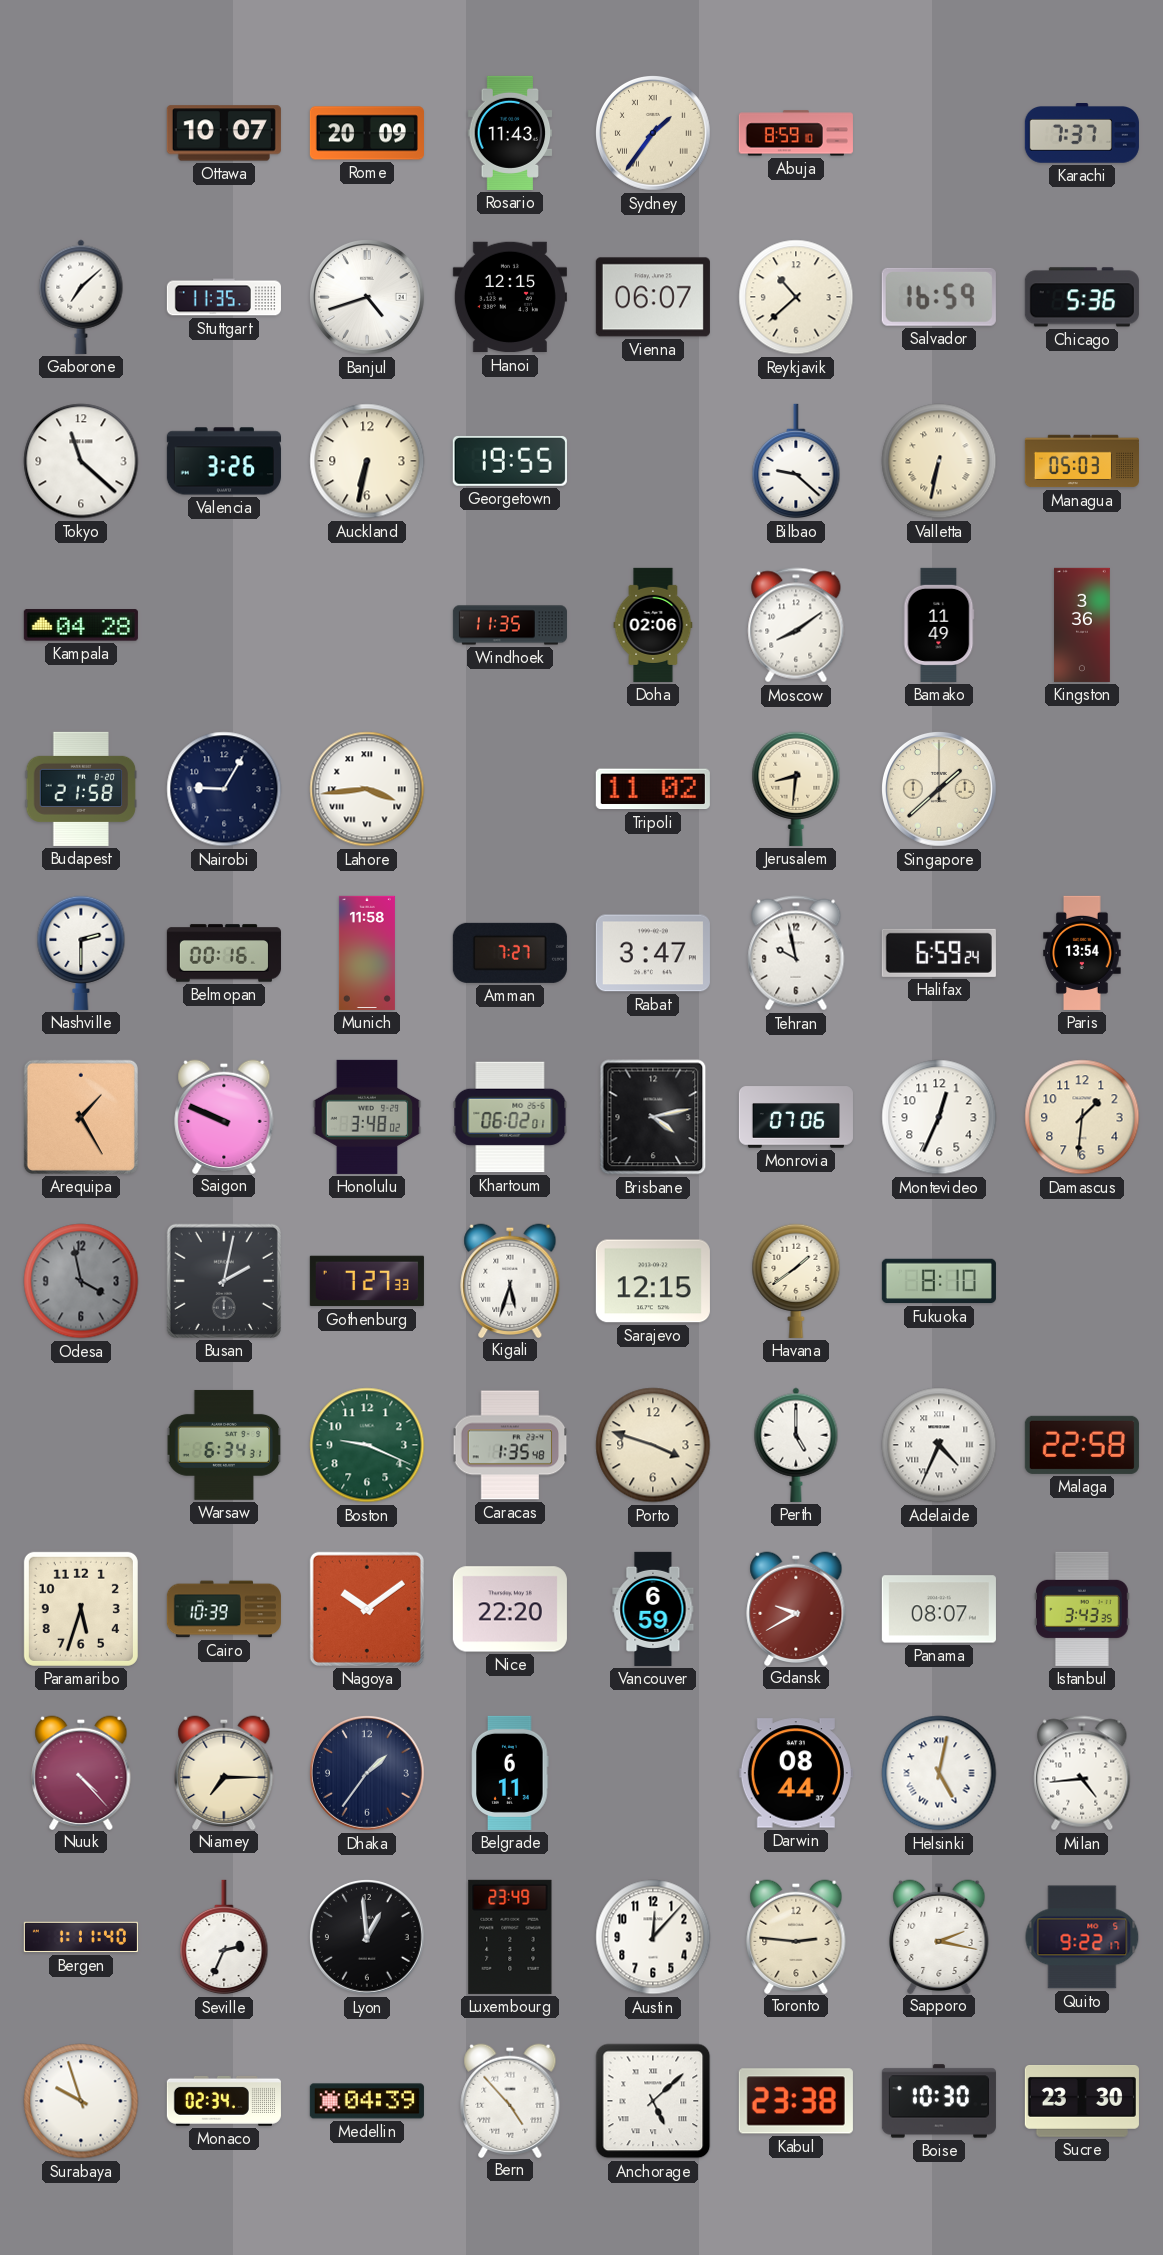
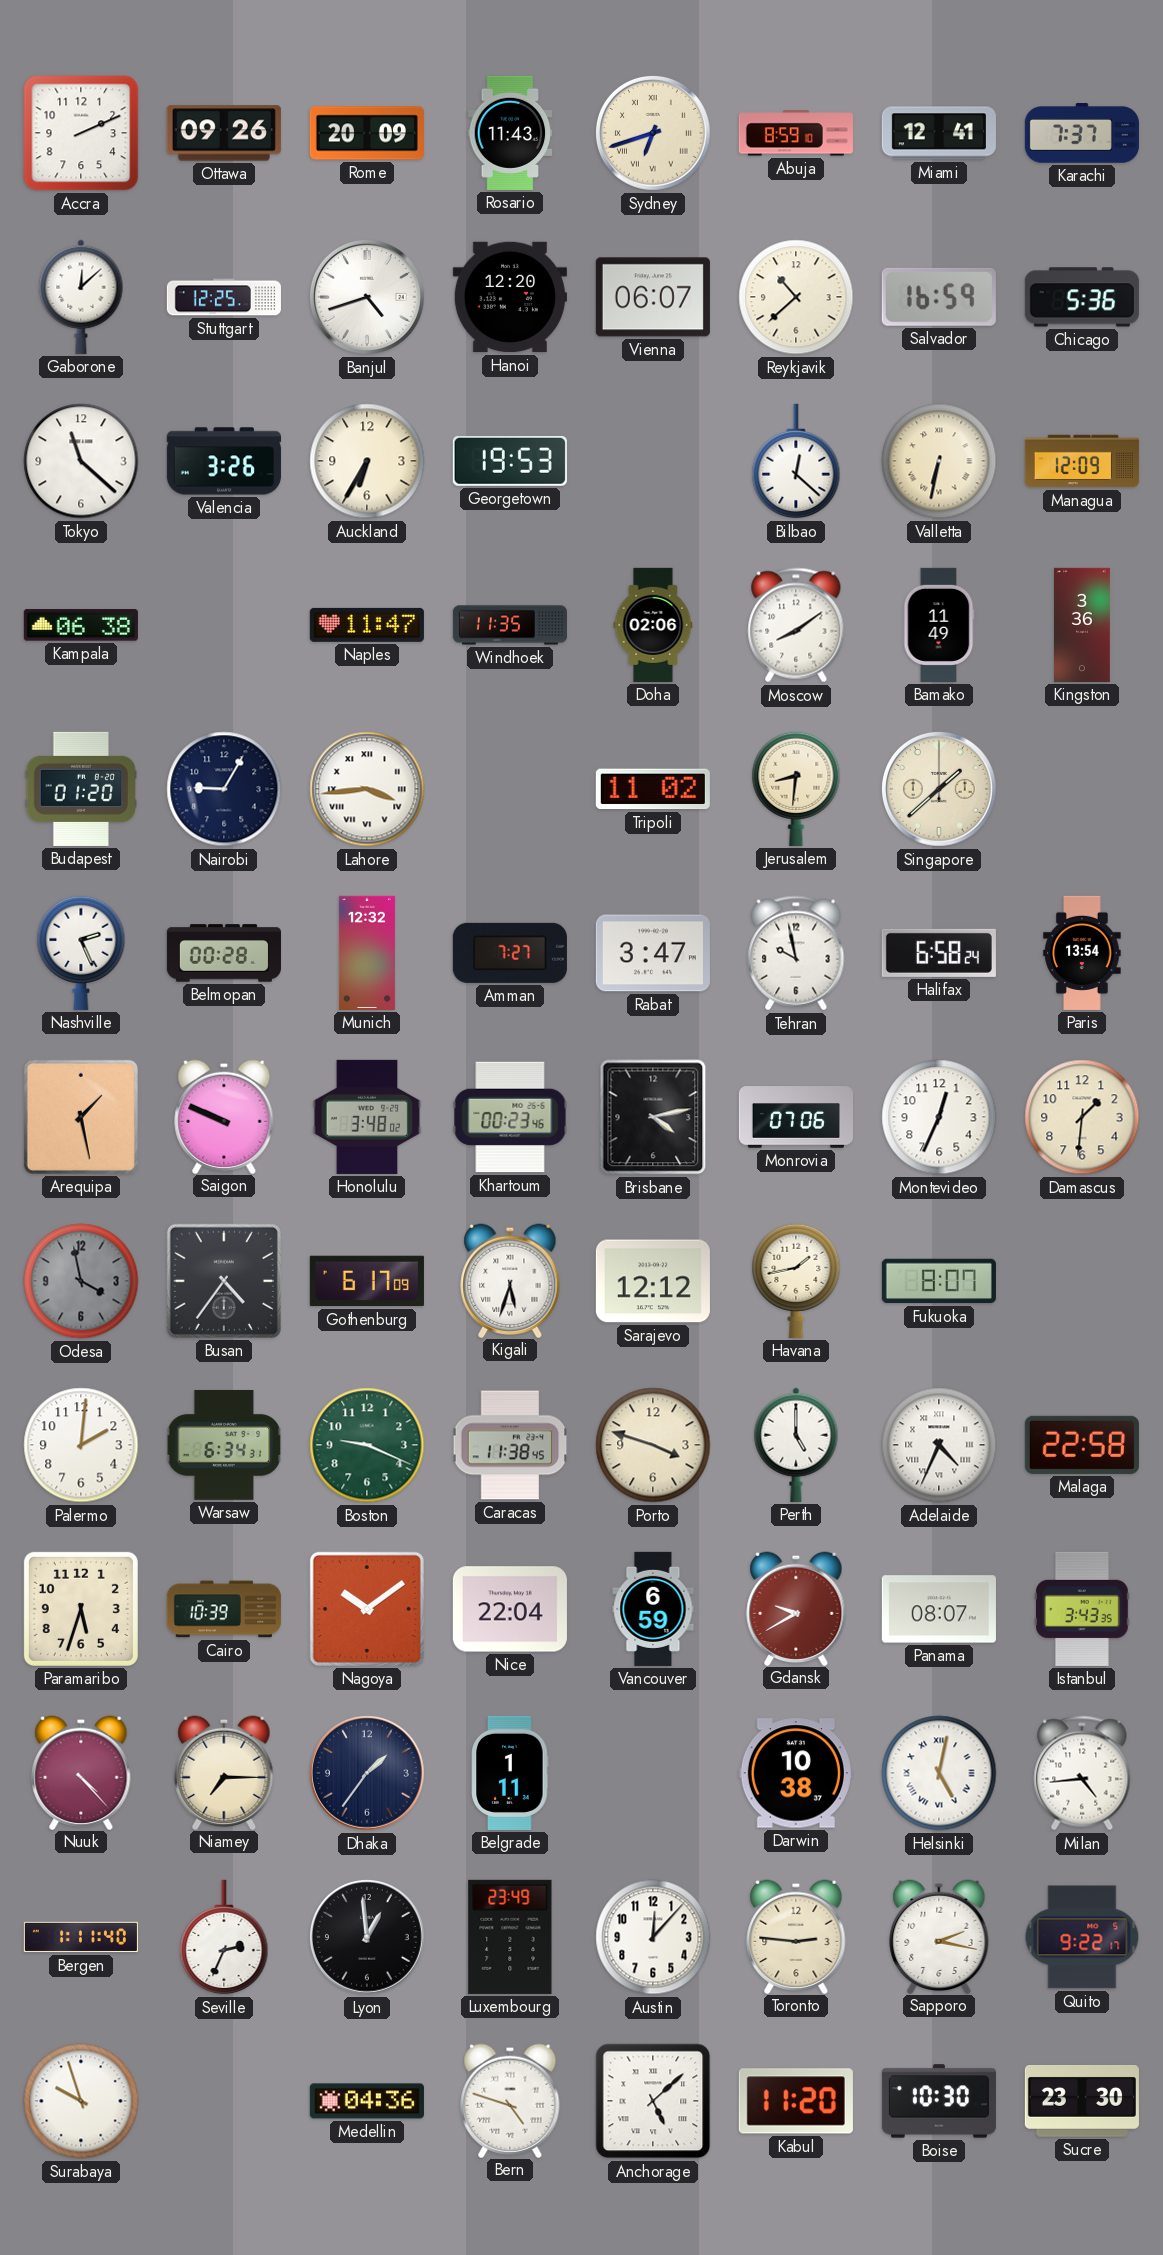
Accra: none -> 2:11 (81, 133)
Ottawa: 10:07 -> 09:26 (224, 133)
Sydney: 1:36 -> 6:42 (653, 133)
Miami: none -> 12:41 (939, 133)
Gaborone: 7:08 -> 12:08 (81, 297)
Stuttgart: 11:35 -> 12:25 (224, 297)
Hanoi: 12:15 -> 12:20 (510, 297)
Auckland: 6:32 -> 6:35 (367, 461)
Georgetown: 19:55 -> 19:53 (510, 461)
Bilbao: 9:22 -> 12:22 (796, 461)
Managua: 05:03 -> 12:09 (1082, 461)
Kampala: 04:28 -> 06:38 (81, 625)
Naples: none -> 11:47 (367, 625)
Budapest: 21:58 -> 01:20 (81, 789)
Nashville: 2:30 -> 2:26 (81, 953)
Belmopan: 00:16 -> 00:28 (224, 953)
Munich: 11:58 -> 12:32 (367, 953)
Halifax: 6:59 -> 6:58 (939, 953)
Arequipa: 1:25 -> 1:28 (81, 1117)
Khartoum: 06:02 -> 00:23 (510, 1117)
Busan: 2:02 -> 4:36 (224, 1281)
Gothenburg: 7:27 -> 6:17 (367, 1281)
Sarajevo: 12:15 -> 12:12 (653, 1281)
Havana: 1:39 -> 1:43 (796, 1281)
Fukuoka: 8:10 -> 8:07 (939, 1281)
Palermo: none -> 2:01 (81, 1445)
Caracas: 1:35 -> 11:38 (510, 1445)
Nice: 22:20 -> 22:04 (510, 1609)
Belgrade: 6:11 -> 1:11 (510, 1773)
Darwin: 08:44 -> 10:38 (796, 1773)
Monaco: 02:34 -> none (224, 2101)
Medellin: 04:39 -> 04:36 (367, 2101)
Bern: 4:53 -> 4:48 (510, 2100)
Kabul: 23:38 -> 11:20 (796, 2101)
